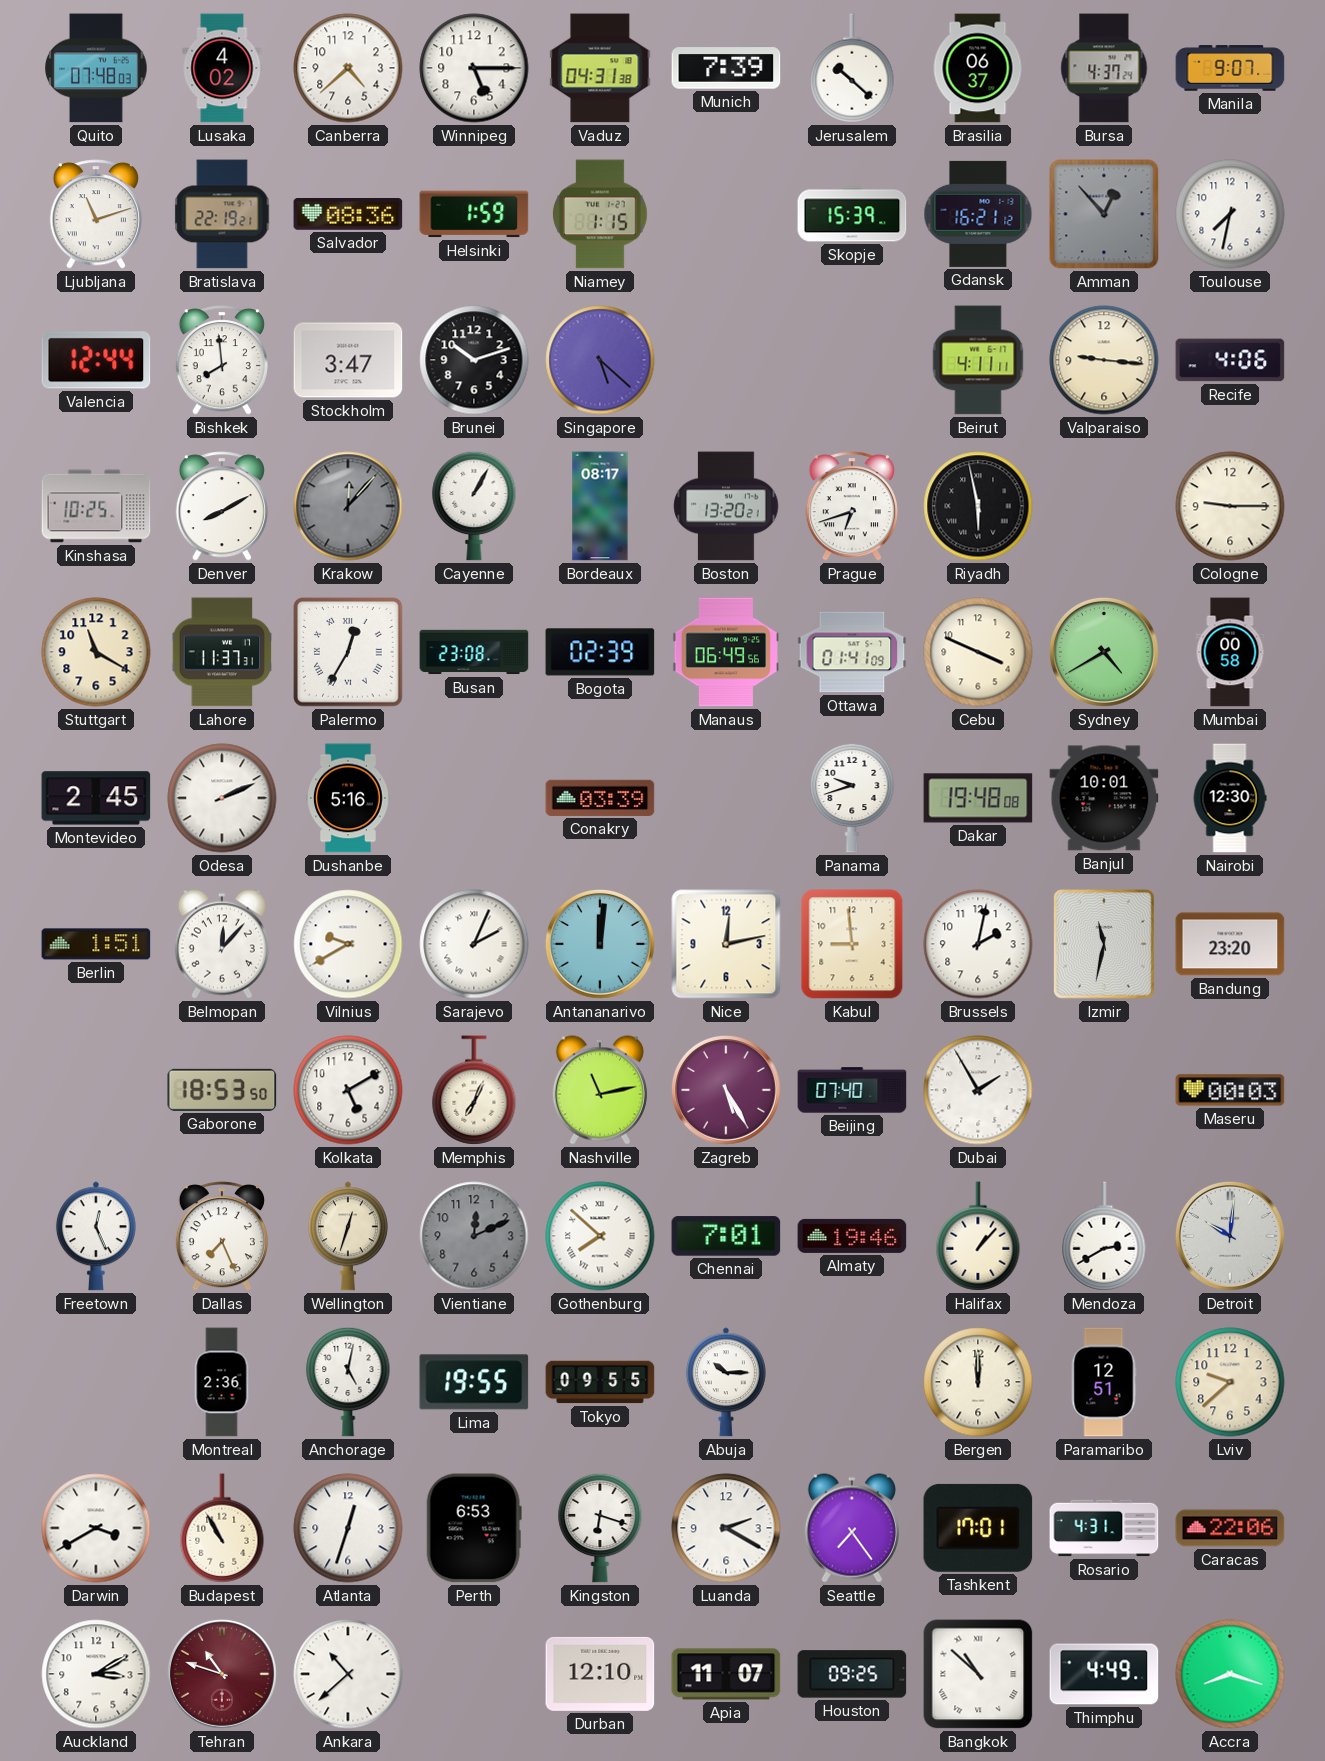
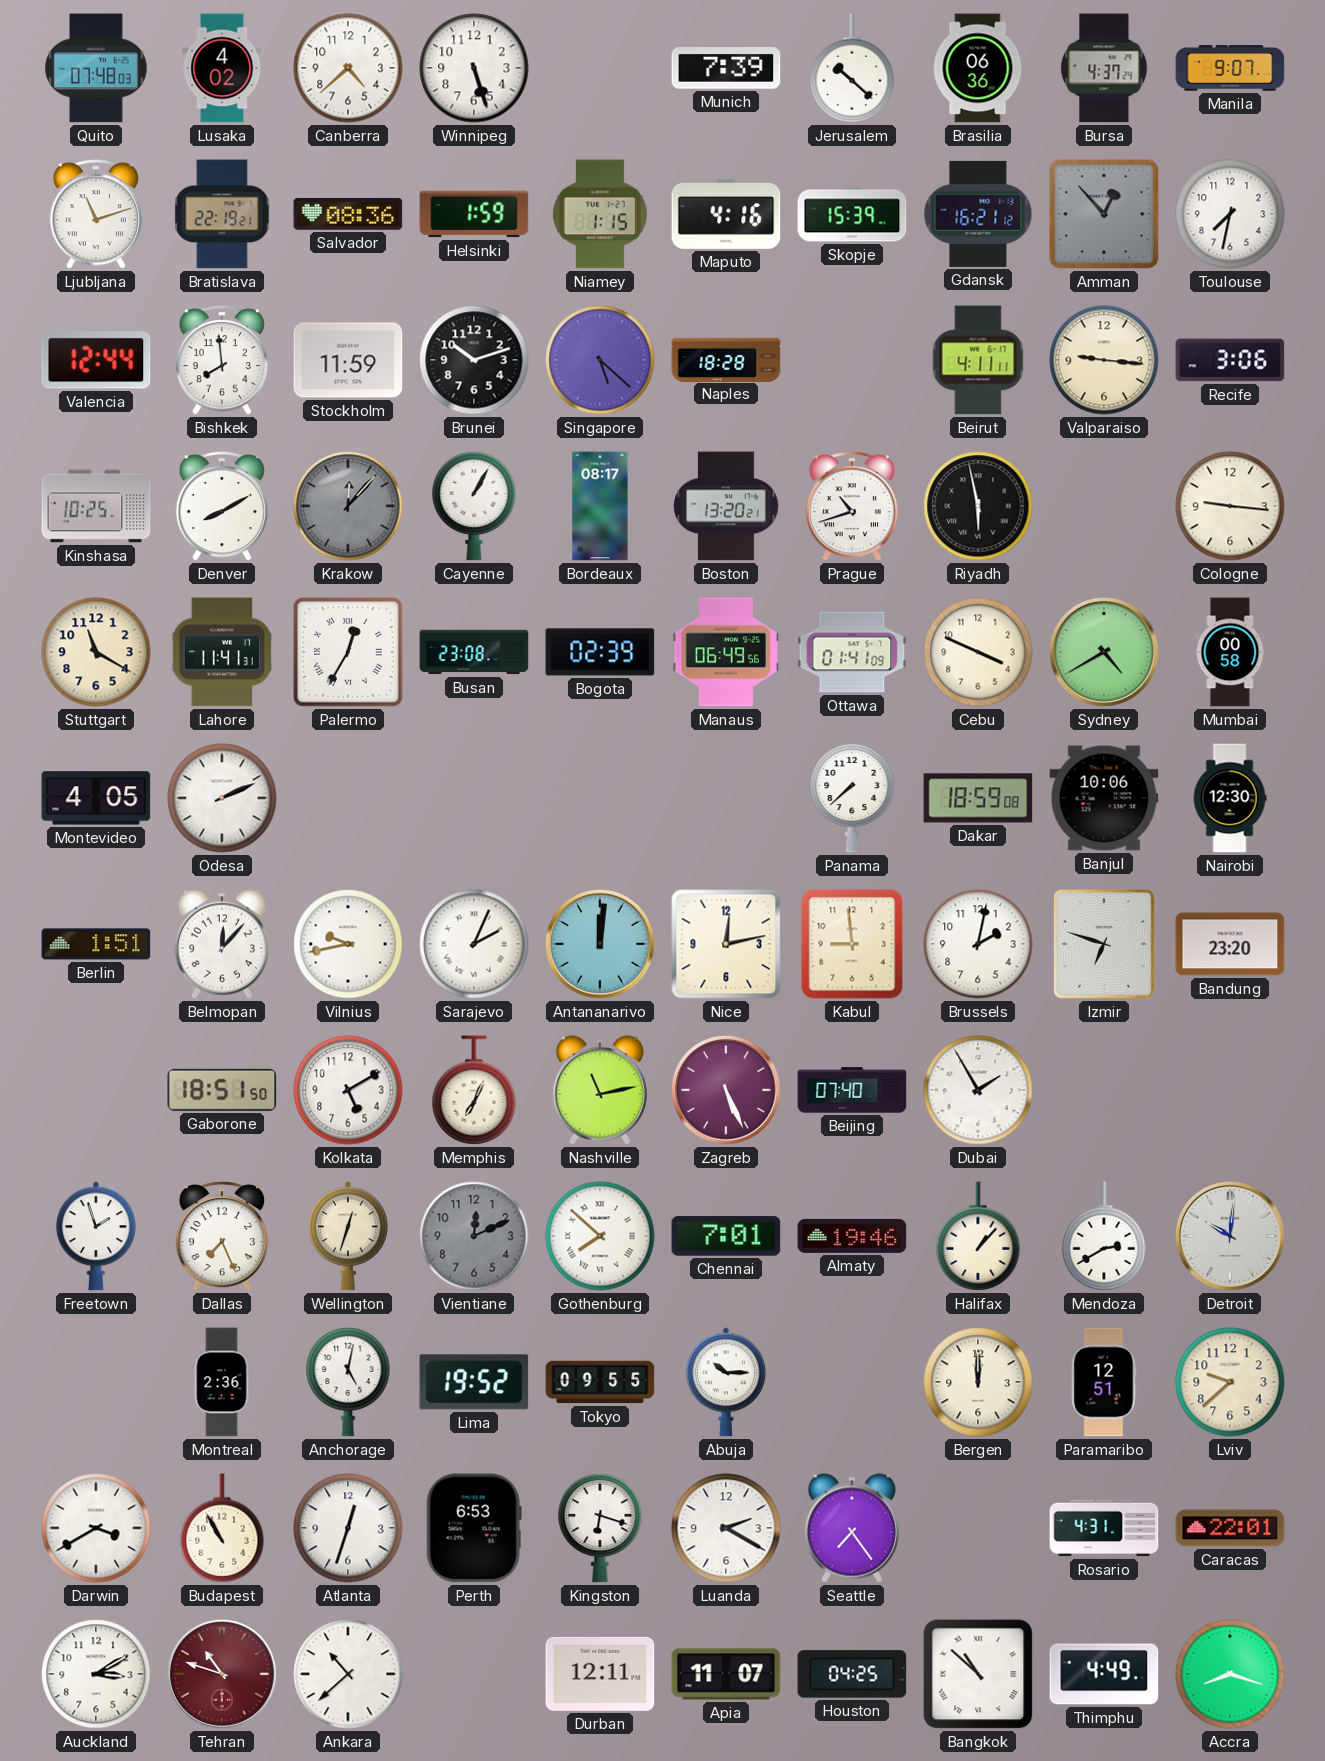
Winnipeg: 5:15 -> 5:27 (474, 68)
Vaduz: 04:31 -> none (600, 68)
Brasilia: 06:37 -> 06:36 (978, 68)
Maputo: none -> 4:16 (726, 214)
Stockholm: 3:47 -> 11:59 (348, 360)
Naples: none -> 18:28 (726, 359)
Recife: 4:06 -> 3:06 (1230, 360)
Prague: 6:42 -> 10:42 (852, 506)
Cologne: 9:15 -> 9:16 (1230, 506)
Lahore: 11:37 -> 11:41 (222, 652)
Montevideo: 2:45 -> 4:05 (96, 798)
Dushanbe: 5:16 -> none (348, 798)
Conakry: 03:39 -> none (600, 798)
Panama: 9:42 -> 7:38 (852, 798)
Dakar: 19:48 -> 18:59 (978, 798)
Banjul: 10:01 -> 10:06 (1104, 798)
Vilnius: 9:40 -> 9:43 (348, 944)
Izmir: 11:32 -> 6:48 (1105, 944)
Gaborone: 18:53 -> 18:51 (222, 1090)
Zagreb: 5:25 -> 5:26 (726, 1090)
Maseru: 00:03 -> none (1230, 1090)
Freetown: 12:26 -> 1:57 (96, 1236)
Lima: 19:55 -> 19:52 (474, 1382)
Tashkent: 17:01 -> none (978, 1528)
Caracas: 22:06 -> 22:01 (1230, 1528)
Durban: 12:10 -> 12:11 (600, 1674)
Houston: 09:25 -> 04:25 (852, 1674)
